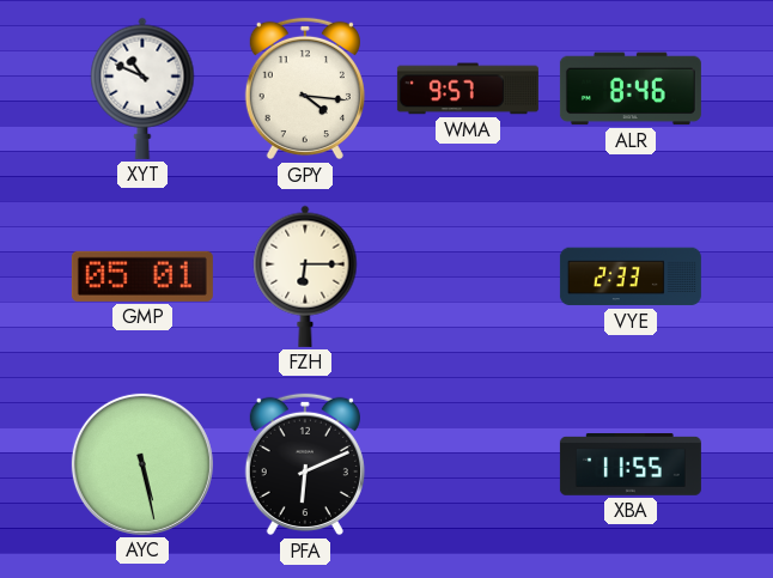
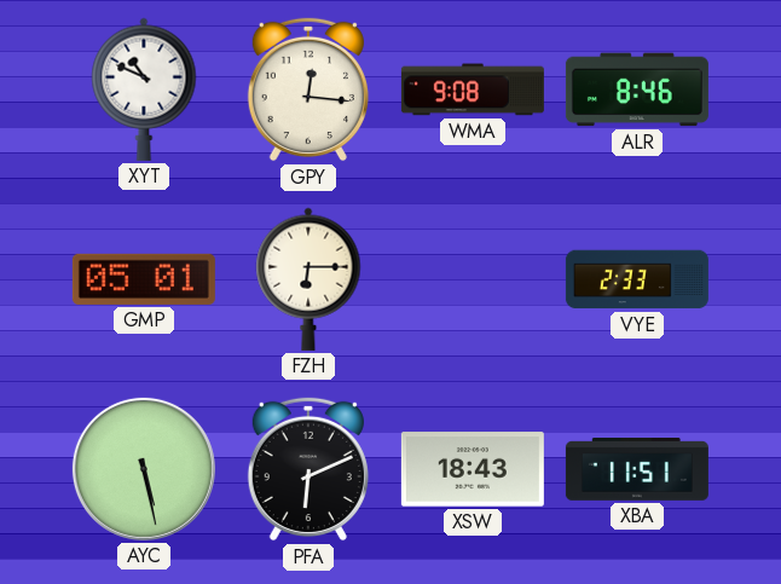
GPY: 4:16 -> 12:16 (308, 89)
WMA: 9:57 -> 9:08 (473, 89)
XSW: none -> 18:43 (473, 469)
XBA: 11:55 -> 11:51 (637, 470)
